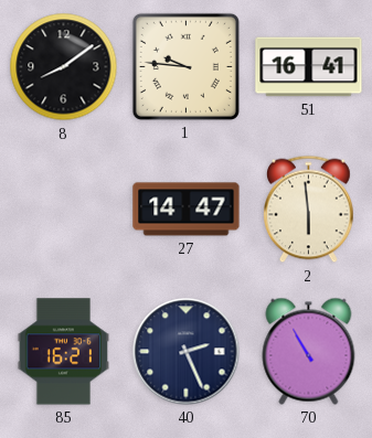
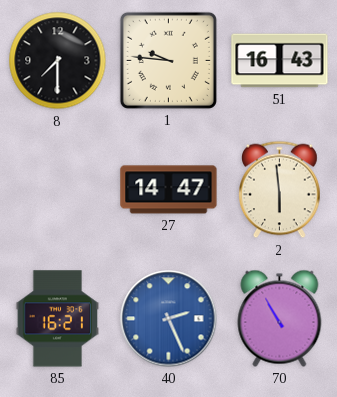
8: 8:09 -> 7:30 (58, 61)
51: 16:41 -> 16:43 (280, 61)
40 dial: navy -> blue (169, 319)
